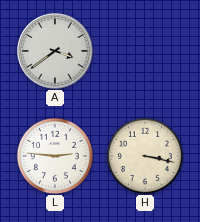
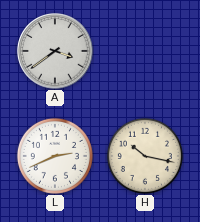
L: 2:46 -> 2:41 (55, 156)
H: 3:17 -> 10:17 (145, 156)
